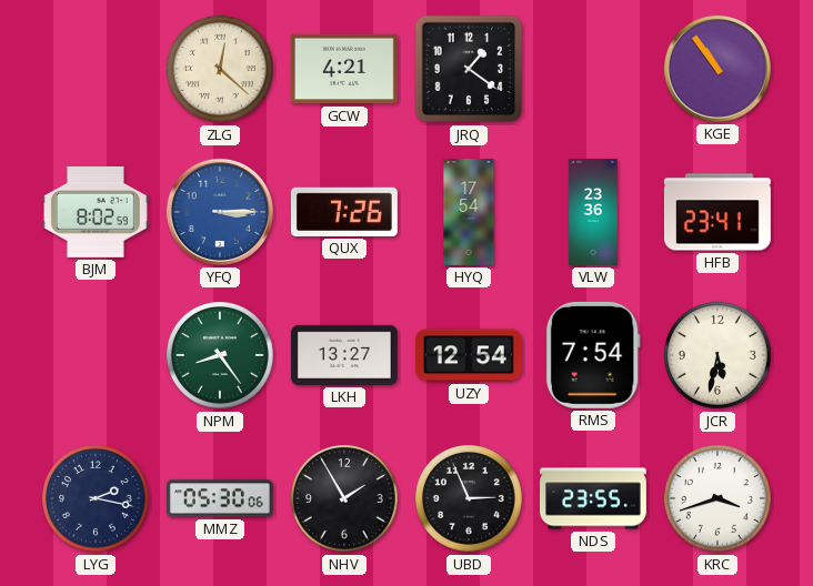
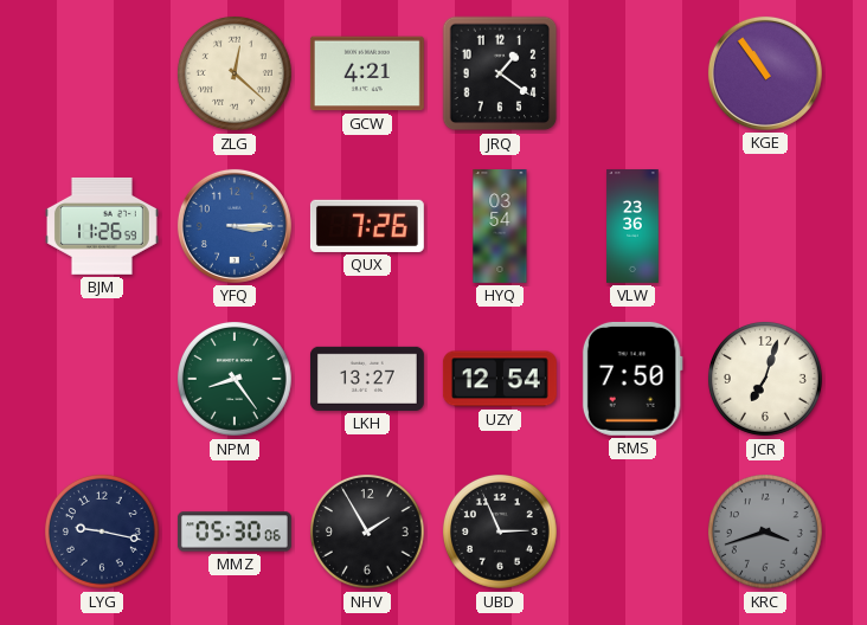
BJM: 8:02 -> 11:26 (102, 226)
HYQ: 17:54 -> 03:54 (500, 227)
HFB: 23:41 -> none (717, 212)
RMS: 7:54 -> 7:50 (632, 379)
JCR: 5:32 -> 7:03 (765, 379)
LYG: 2:17 -> 9:17 (102, 531)
NDS: 23:55 -> none (594, 498)
KRC dial: white -> grey (765, 531)
